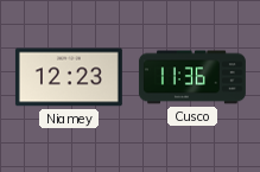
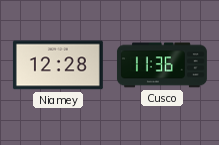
Niamey: 12:23 -> 12:28 (58, 65)
